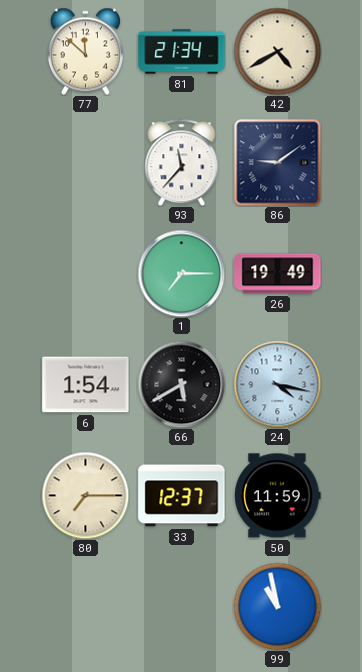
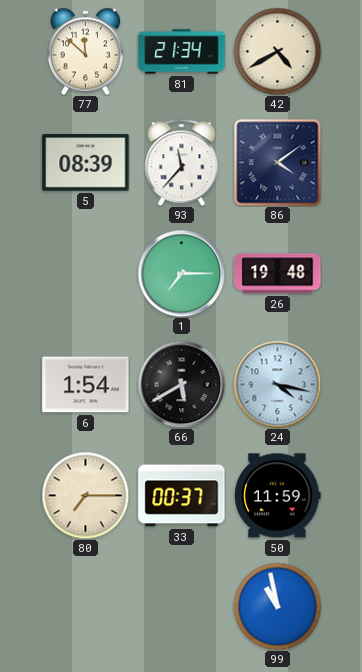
5: none -> 08:39 (86, 163)
86: 9:09 -> 4:09 (277, 162)
26: 19:49 -> 19:48 (278, 274)
33: 12:37 -> 00:37 (182, 496)
